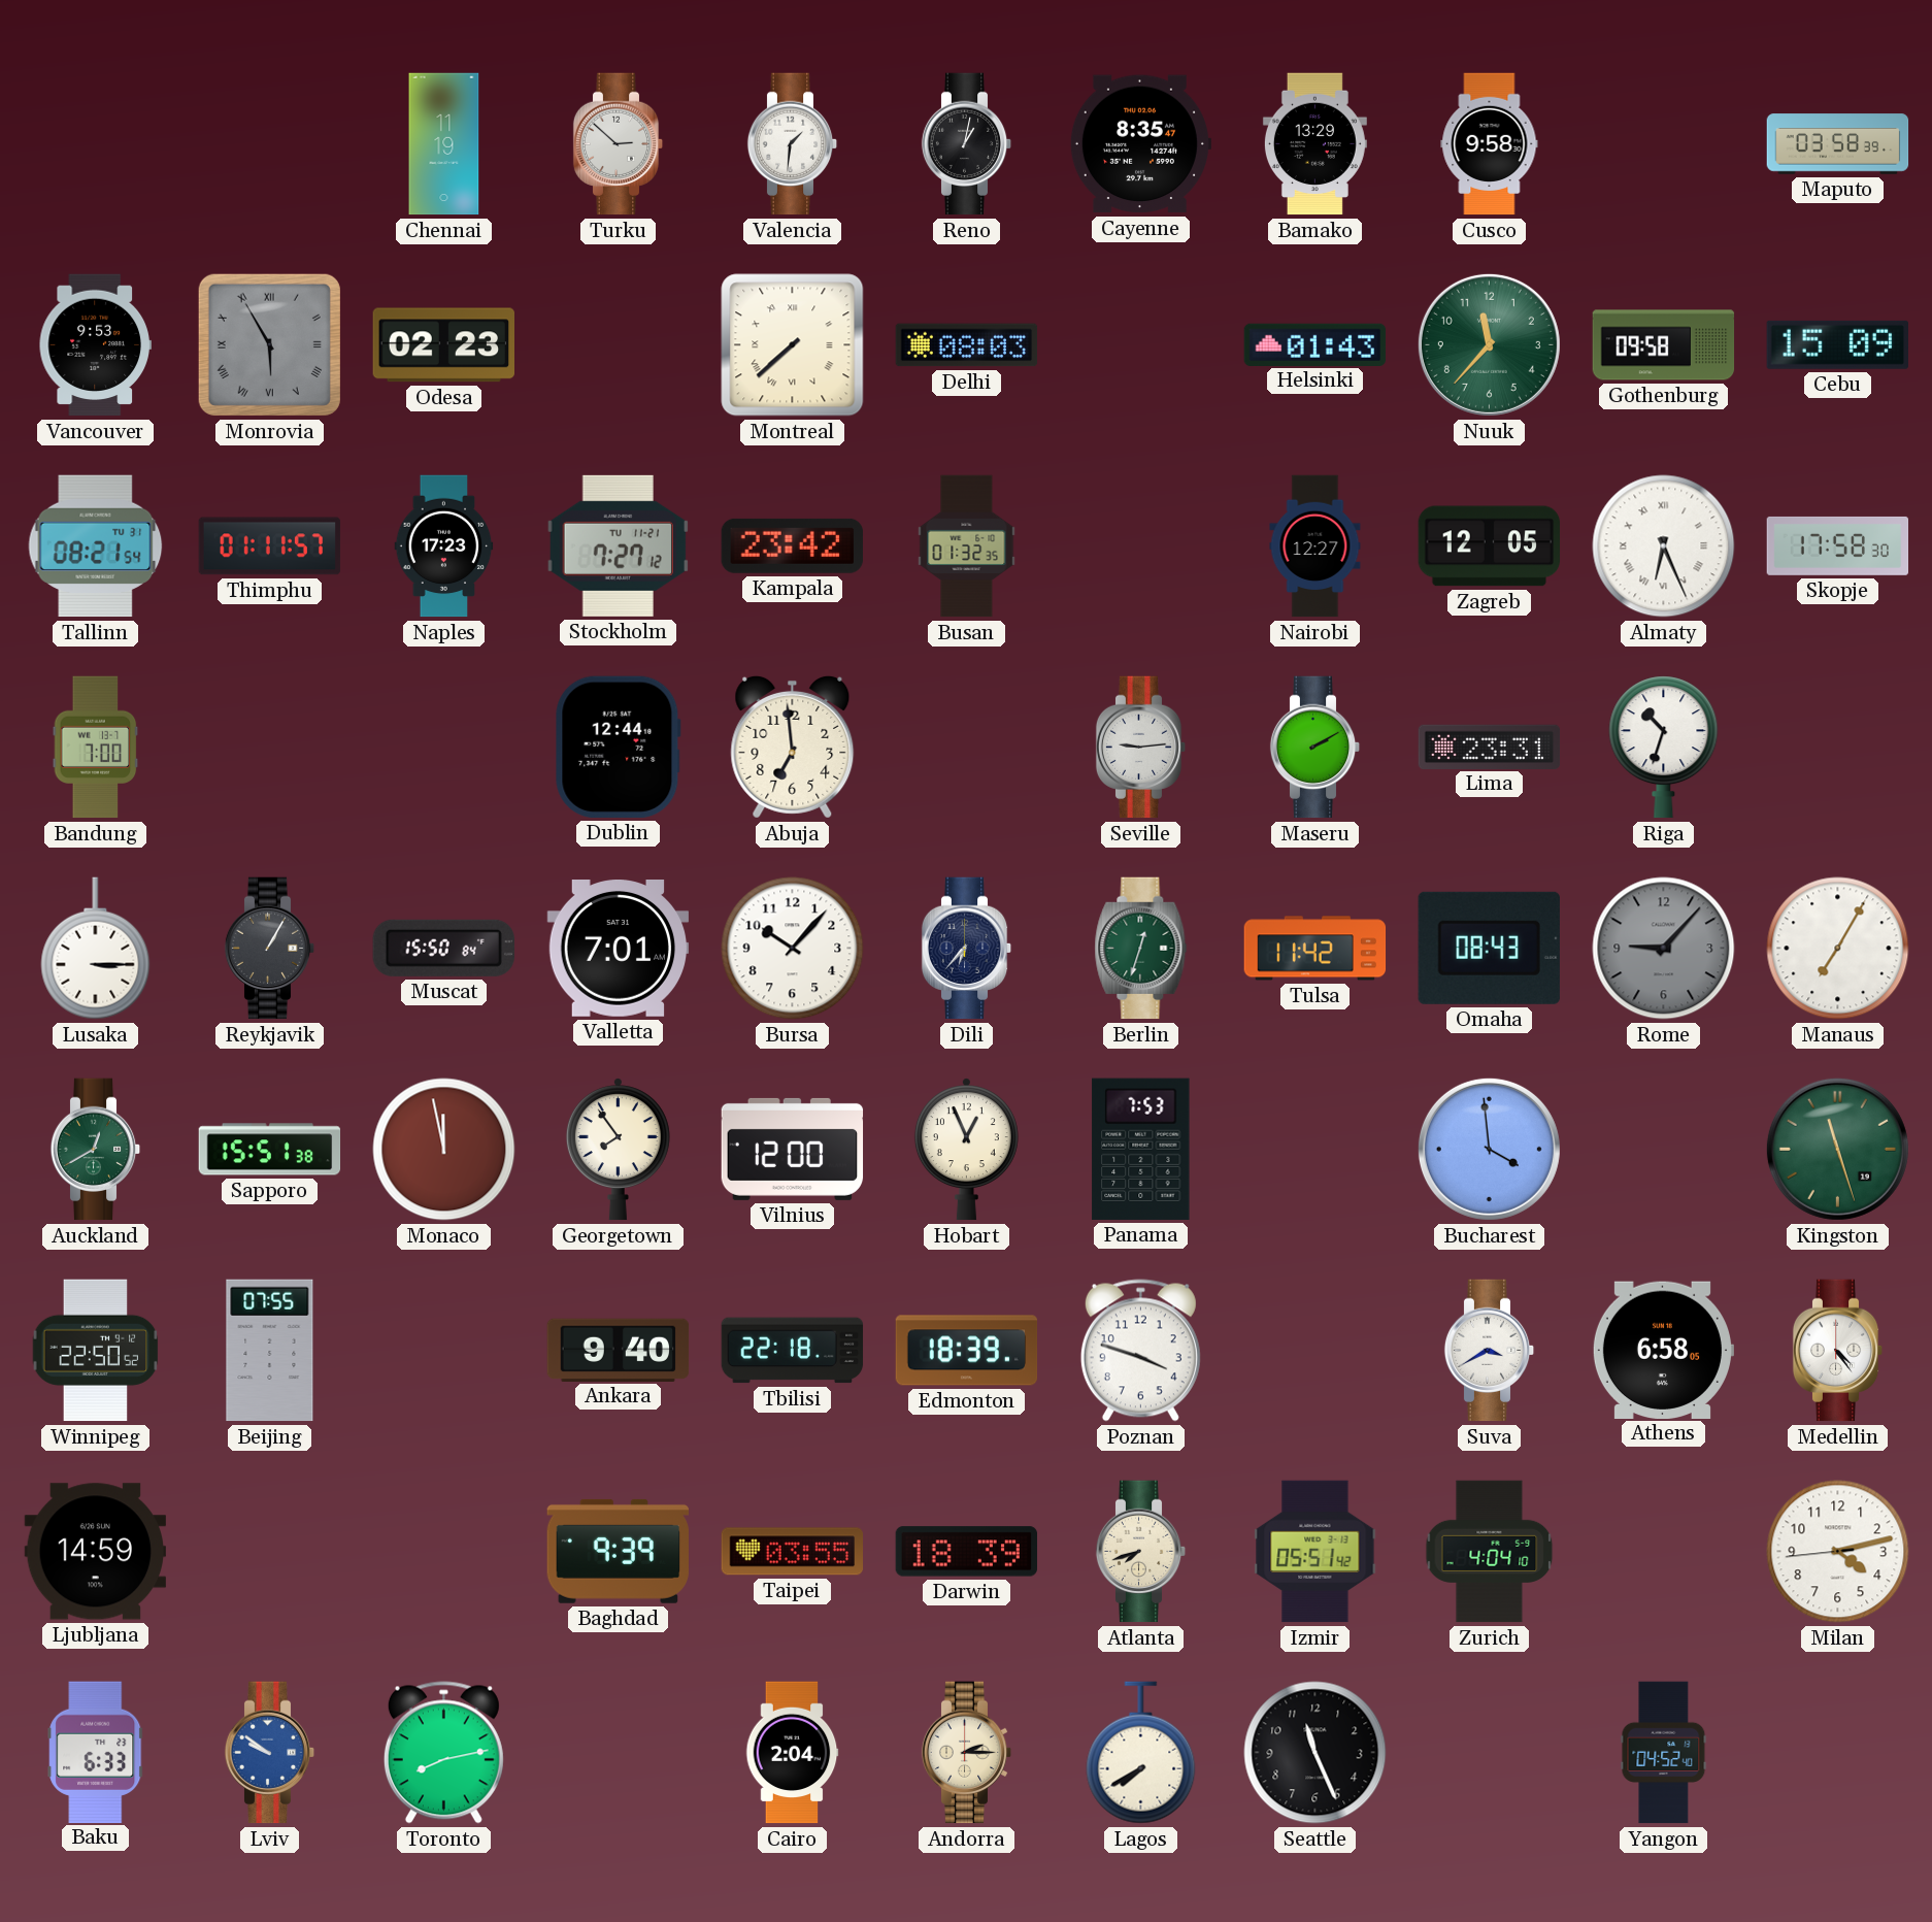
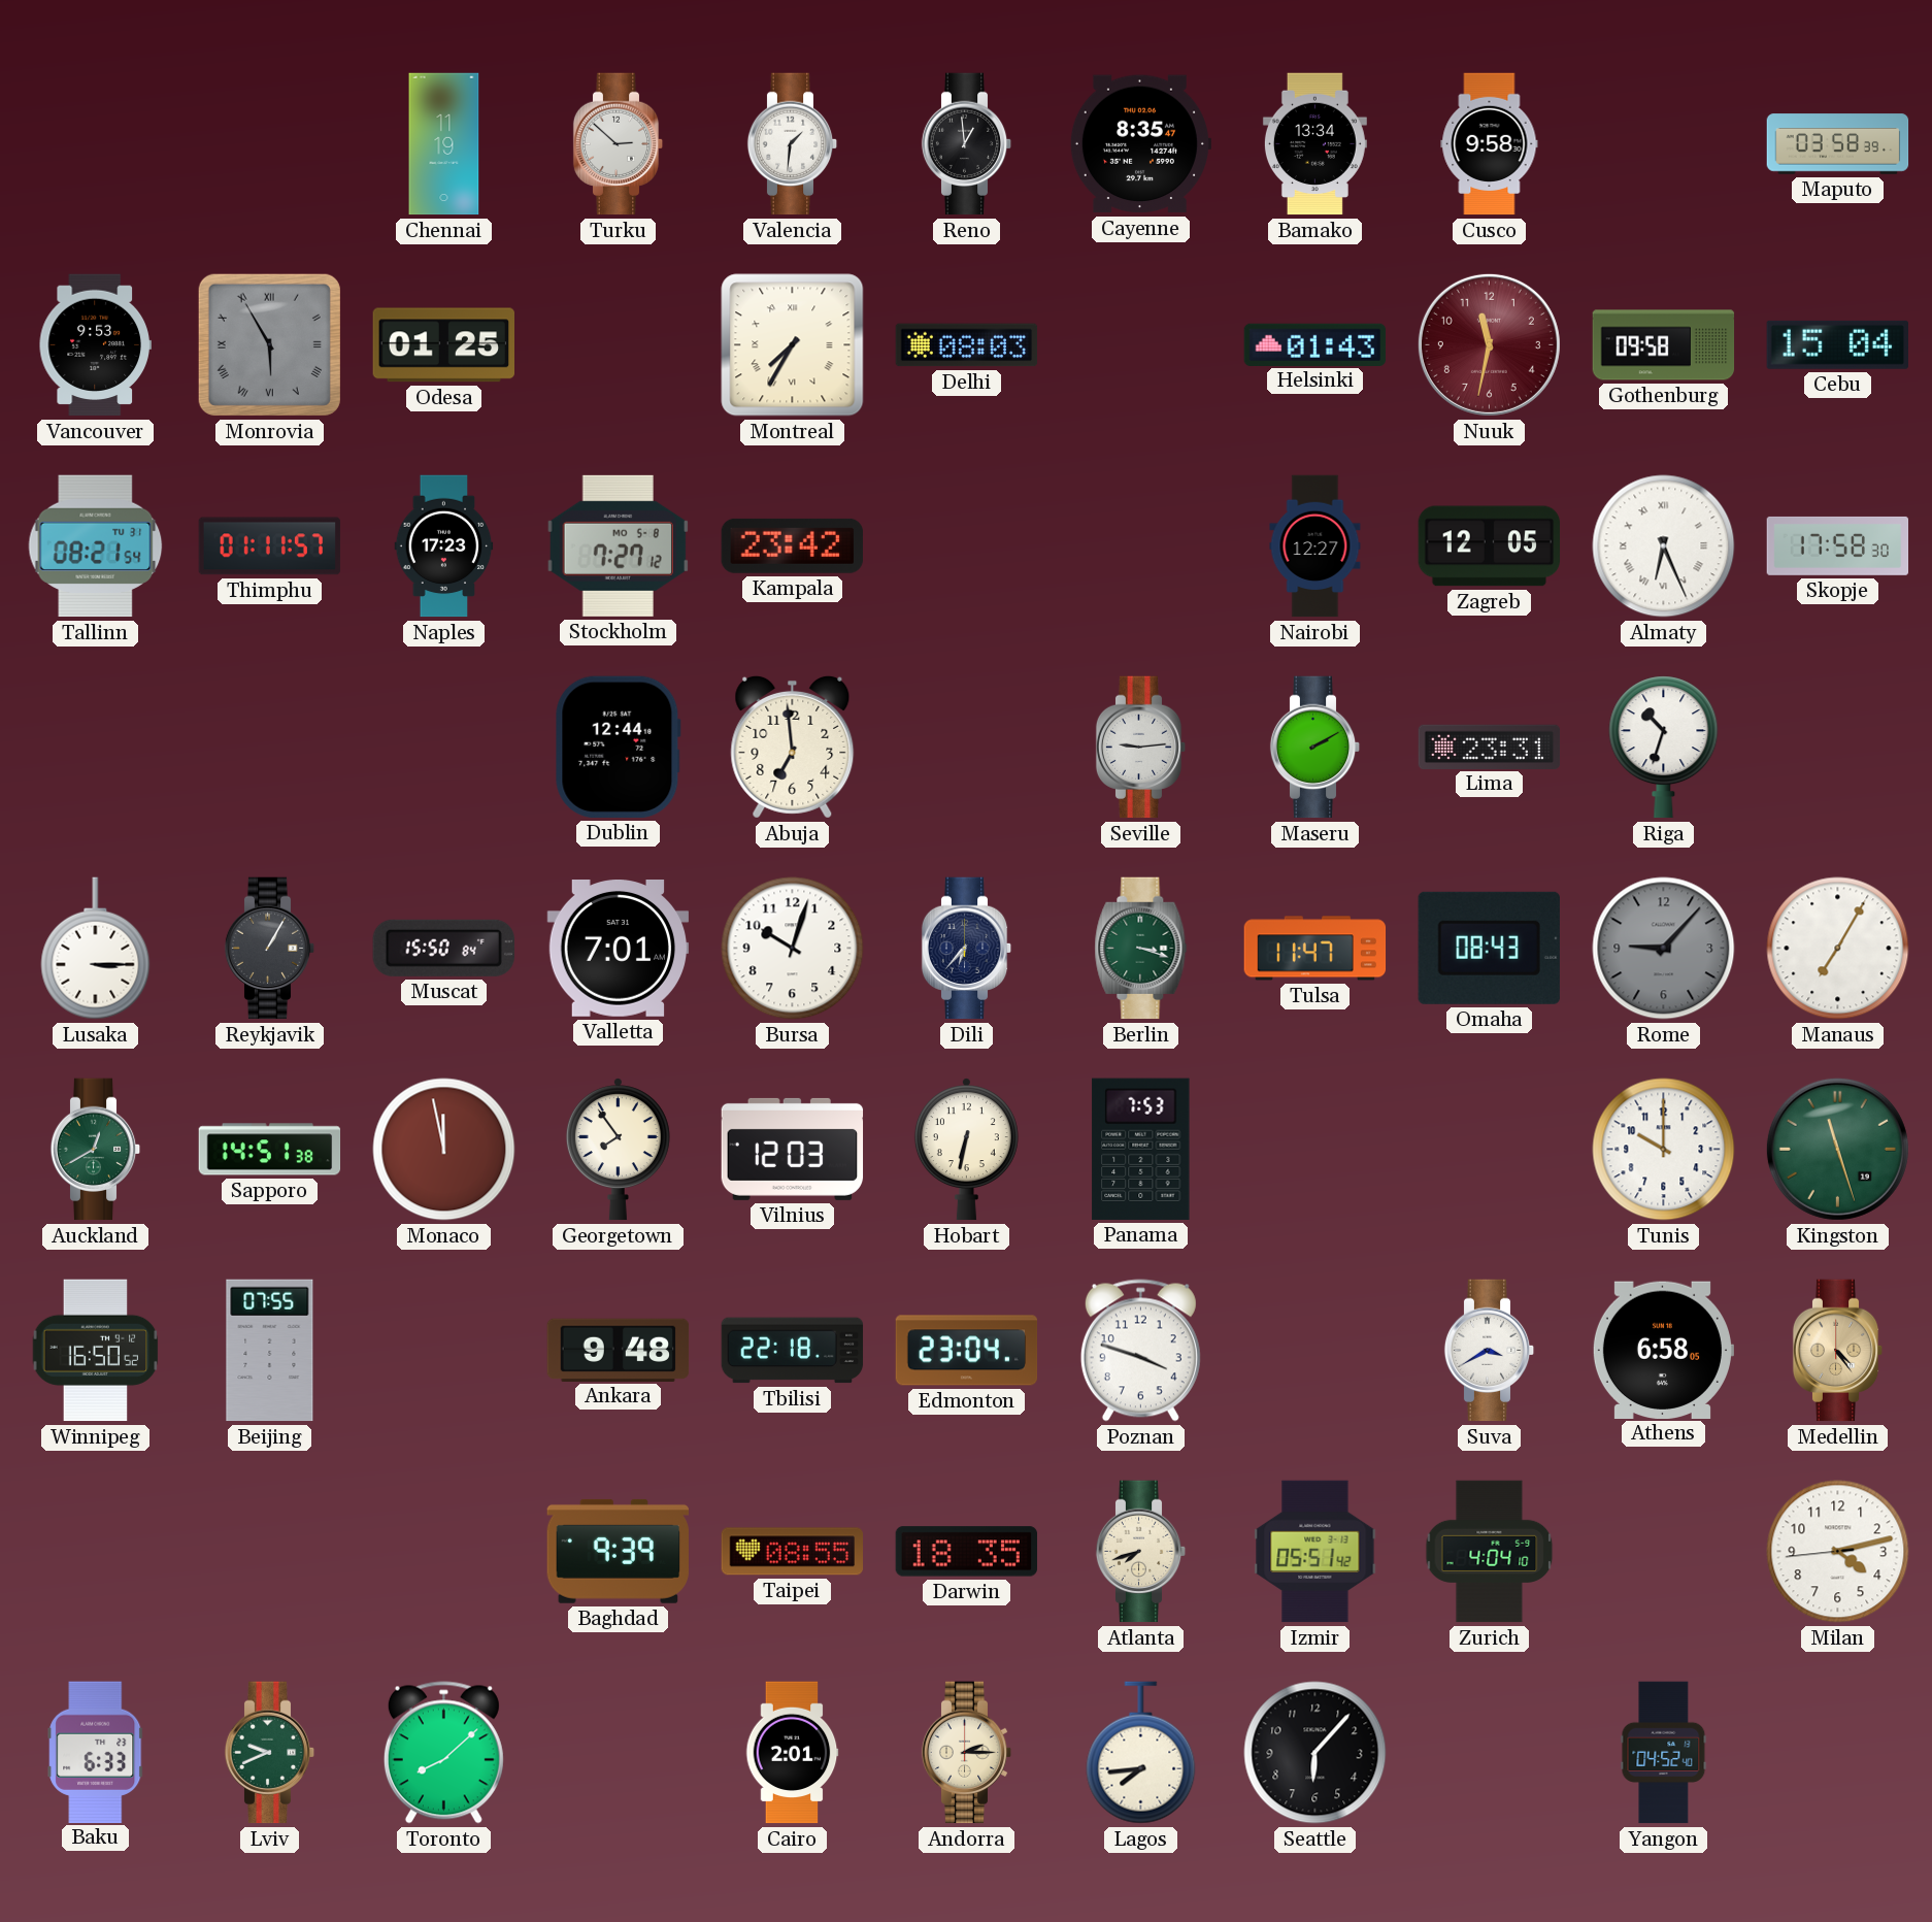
Reno: 1:02 -> 12:59 (967, 144)
Bamako: 13:29 -> 13:34 (1314, 144)
Odesa: 02:23 -> 01:25 (444, 345)
Montreal: 7:38 -> 7:35 (793, 345)
Nuuk: 11:37 -> 11:32 (1489, 344)
Nuuk dial: green -> burgundy (1489, 344)
Cebu: 15:09 -> 15:04 (1837, 344)
Stockholm date: TU 11-21 -> MO 5-8 (618, 545)
Busan: 01:32 -> none (967, 546)
Bandung: 7:00 -> none (96, 748)
Bursa: 10:07 -> 10:03 (793, 949)
Berlin: 12:33 -> 3:18 (1141, 949)
Tulsa: 11:42 -> 11:47 (1315, 949)
Sapporo: 15:51 -> 14:51 (270, 1150)
Vilnius: 12:00 -> 12:03 (793, 1149)
Hobart: 12:56 -> 6:32 (966, 1150)
Bucharest: 3:59 -> none (1489, 1149)
Tunis: none -> 10:00 (1664, 1150)
Winnipeg: 22:50 -> 16:50 (96, 1351)
Ankara: 9:40 -> 9:48 (619, 1350)
Edmonton: 18:39 -> 23:04 (967, 1351)
Medellin dial: white -> champagne (1838, 1351)
Ljubljana: 14:59 -> none (96, 1552)
Taipei: 03:55 -> 08:55 (793, 1552)
Darwin: 18:39 -> 18:35 (967, 1552)
Lviv: 9:51 -> 9:41 (270, 1753)
Lviv dial: blue -> green (270, 1753)
Toronto: 8:13 -> 8:08 (443, 1753)
Cairo: 2:04 -> 2:01 (792, 1753)
Lagos: 7:40 -> 7:44 (1141, 1753)
Seattle: 11:26 -> 6:07 (1315, 1753)
